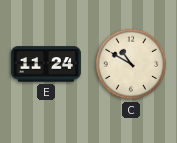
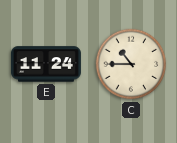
C: 10:50 -> 10:45 (131, 64)
